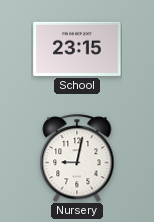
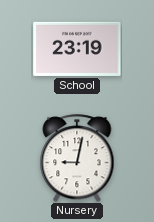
School: 23:15 -> 23:19 (77, 49)
